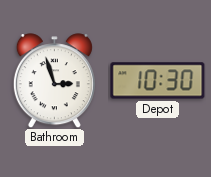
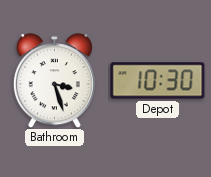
Bathroom: 2:57 -> 3:27 (54, 81)
